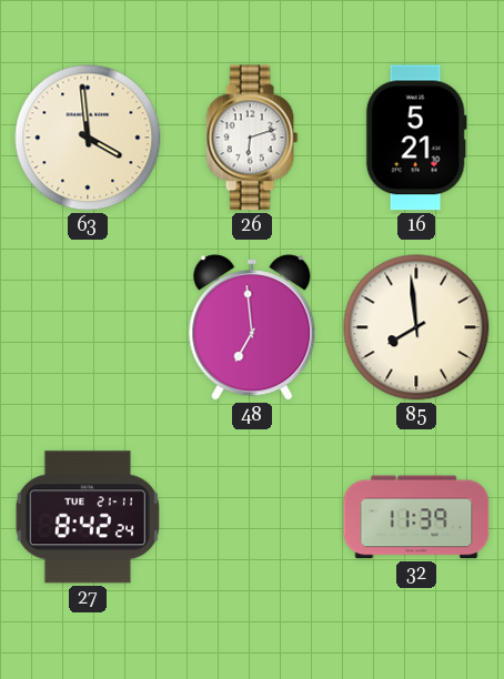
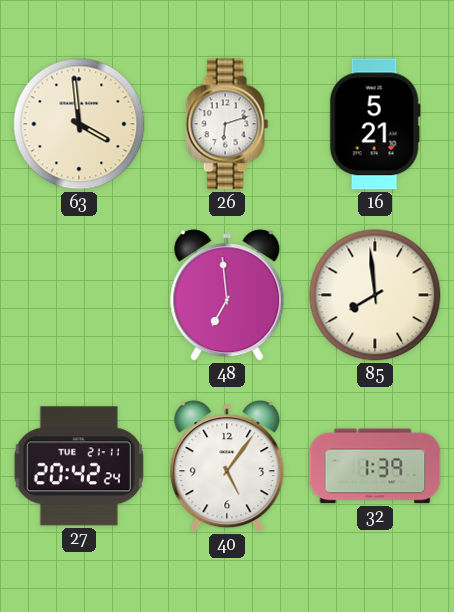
27: 8:42 -> 20:42 (79, 466)
40: none -> 5:06 (227, 466)
32: 11:39 -> 1:39 (375, 466)
